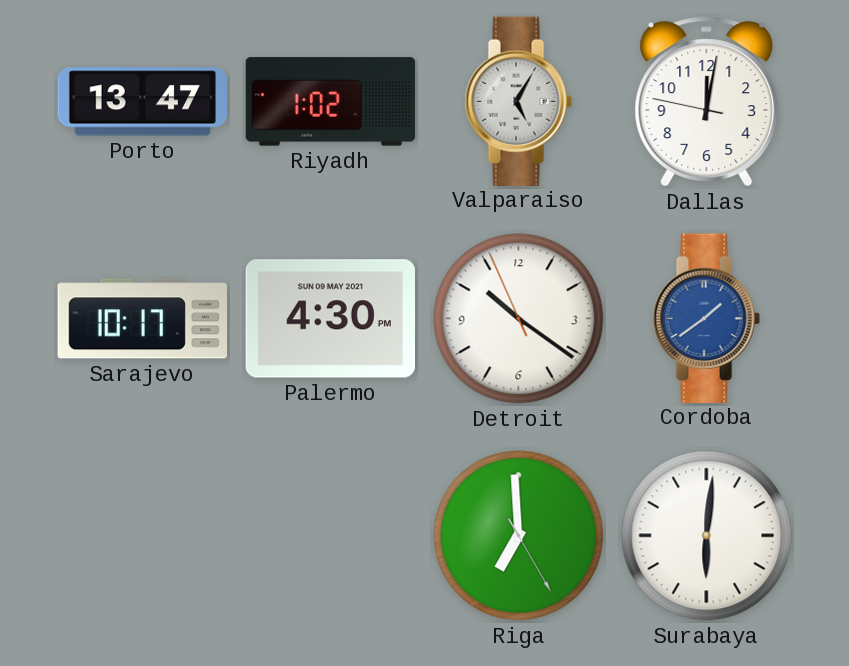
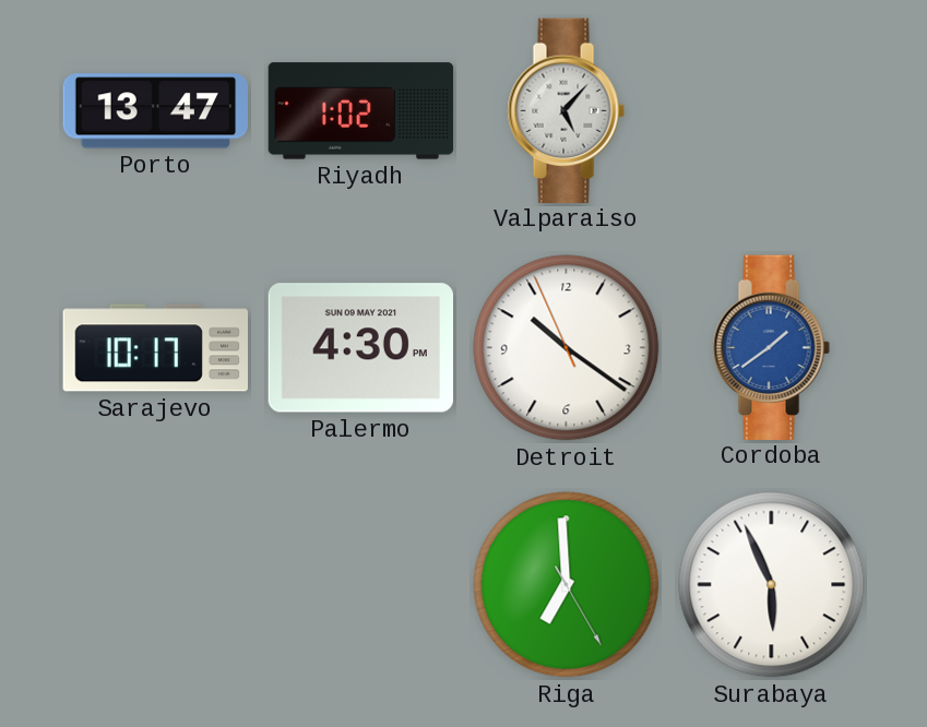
Valparaiso: 5:05 -> 5:07 (566, 110)
Dallas: 12:01 -> none (707, 102)
Surabaya: 6:01 -> 5:56 (772, 585)
